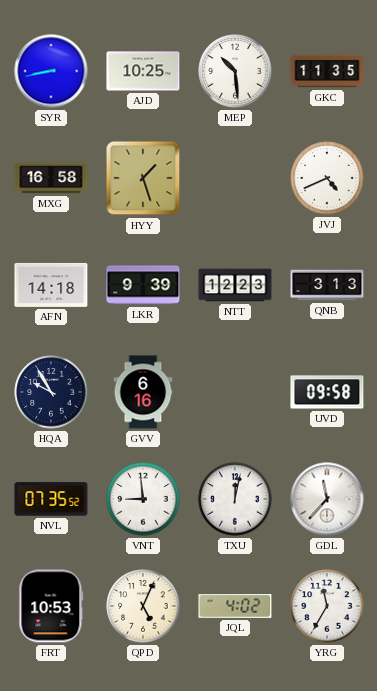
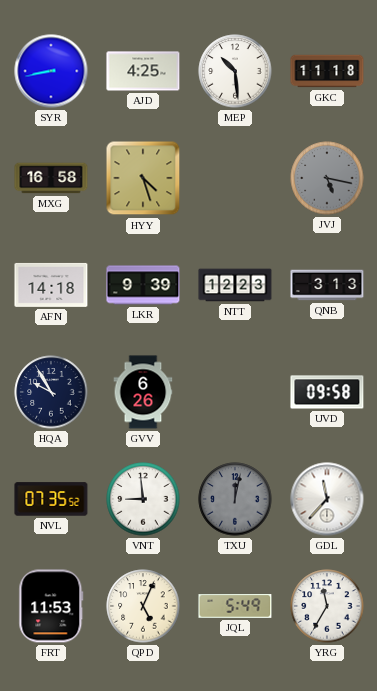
AJD: 10:25 -> 4:25 (143, 71)
GKC: 11:35 -> 11:18 (327, 71)
HYY: 1:27 -> 4:27 (143, 178)
JVJ: 4:41 -> 5:17 (327, 178)
JVJ dial: white -> grey (327, 178)
GVV: 6:16 -> 6:26 (143, 392)
TXU dial: white -> grey (235, 499)
FRT: 10:53 -> 11:53 (51, 606)
JQL: 4:02 -> 5:49 (235, 607)
